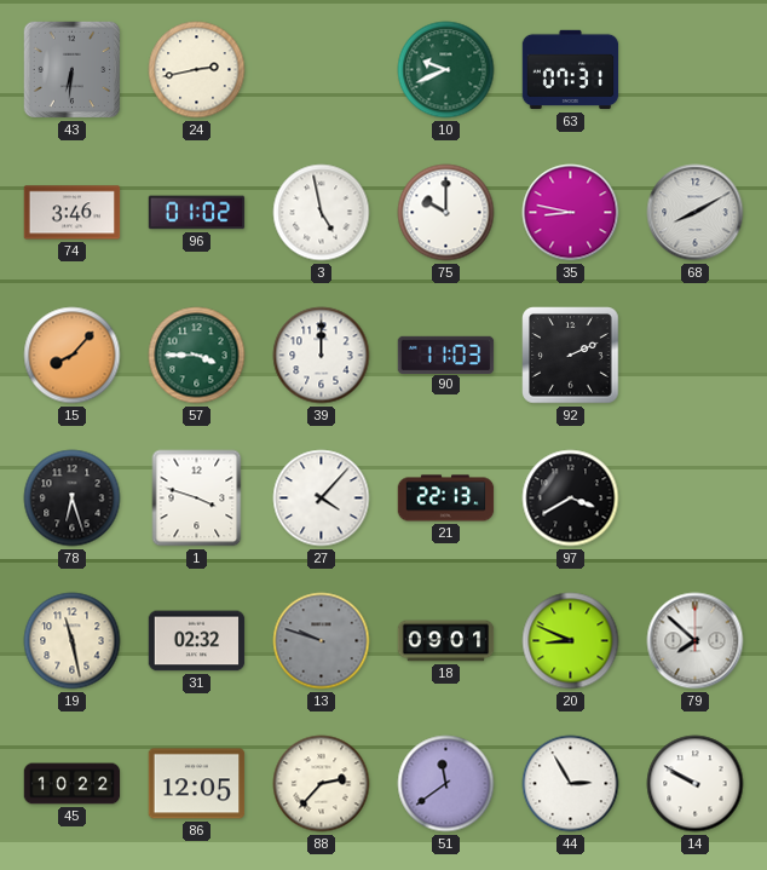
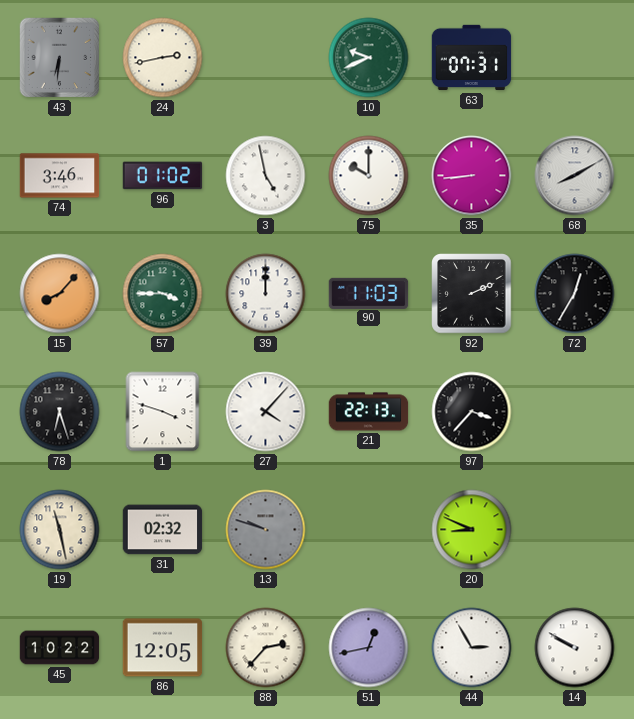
35: 8:47 -> 8:44 (472, 176)
72: none -> 12:35 (575, 294)
97: 3:40 -> 3:37 (472, 412)
18: 09:01 -> none (446, 641)
79: 7:52 -> none (696, 641)
51: 11:39 -> 12:43 (369, 648)
